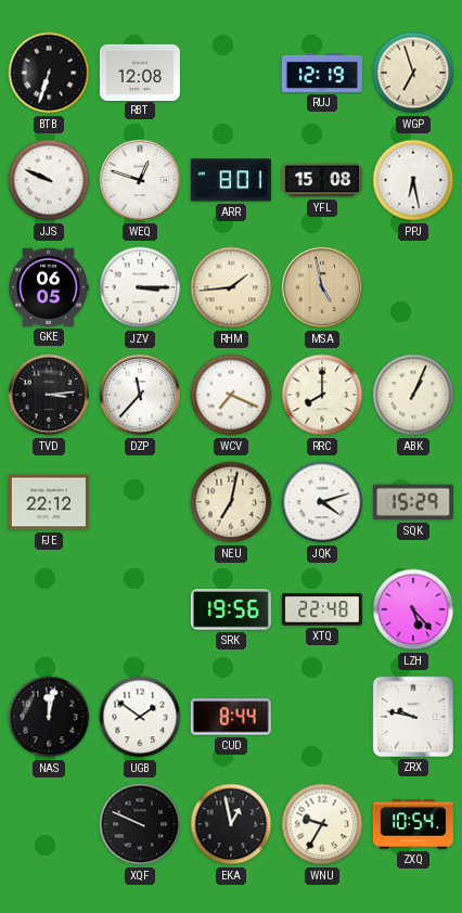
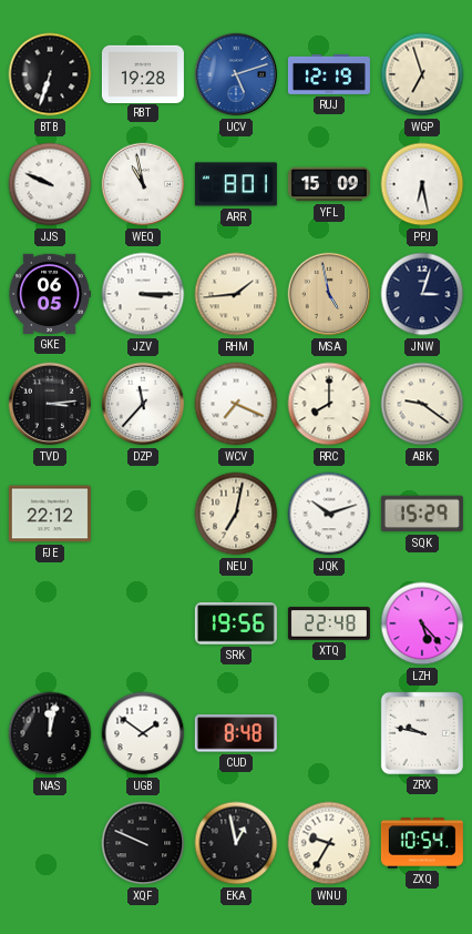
RBT: 12:08 -> 19:28 (143, 73)
UCV: none -> 5:12 (236, 74)
WEQ: 12:48 -> 10:58 (143, 184)
YFL: 15:08 -> 15:09 (329, 184)
JNW: none -> 3:03 (422, 294)
ABK: 1:04 -> 9:21 (422, 404)
JQK: 4:12 -> 10:12 (329, 514)
CUD: 8:44 -> 8:48 (236, 733)
